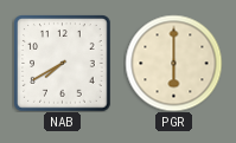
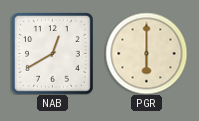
NAB: 7:40 -> 12:40 (52, 53)
